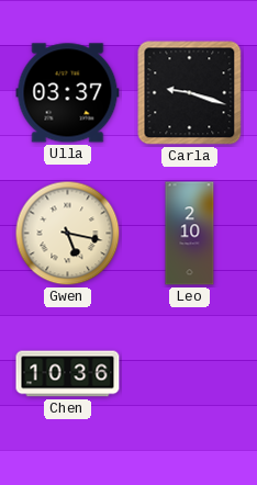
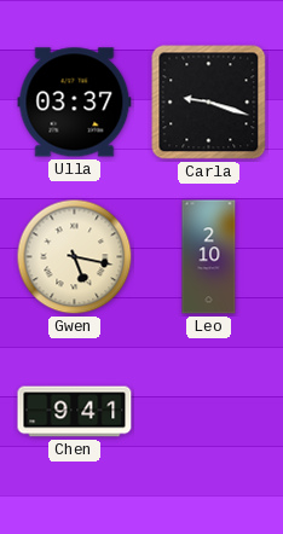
Chen: 10:36 -> 9:41 (75, 412)
